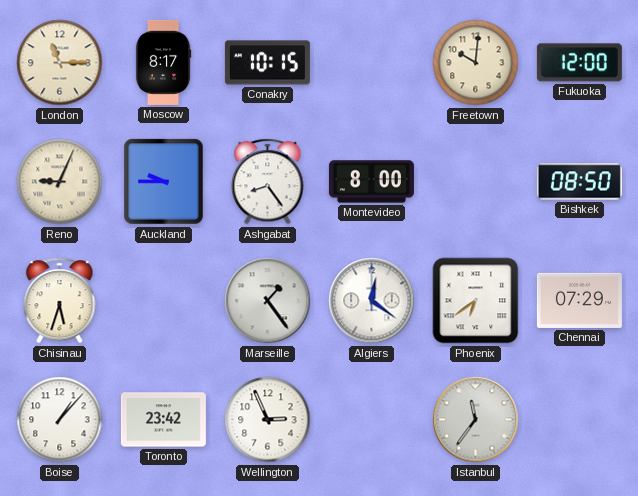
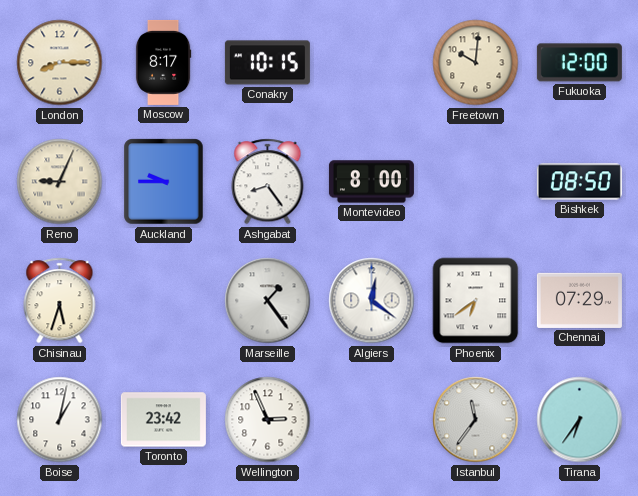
London: 11:15 -> 8:15 (60, 63)
Boise: 1:07 -> 1:02 (60, 420)
Tirana: none -> 6:36 (580, 420)
